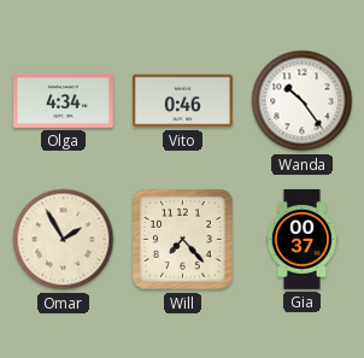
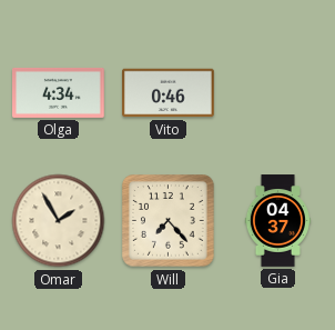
Wanda: 10:24 -> none (303, 101)
Gia: 00:37 -> 04:37 (277, 221)
